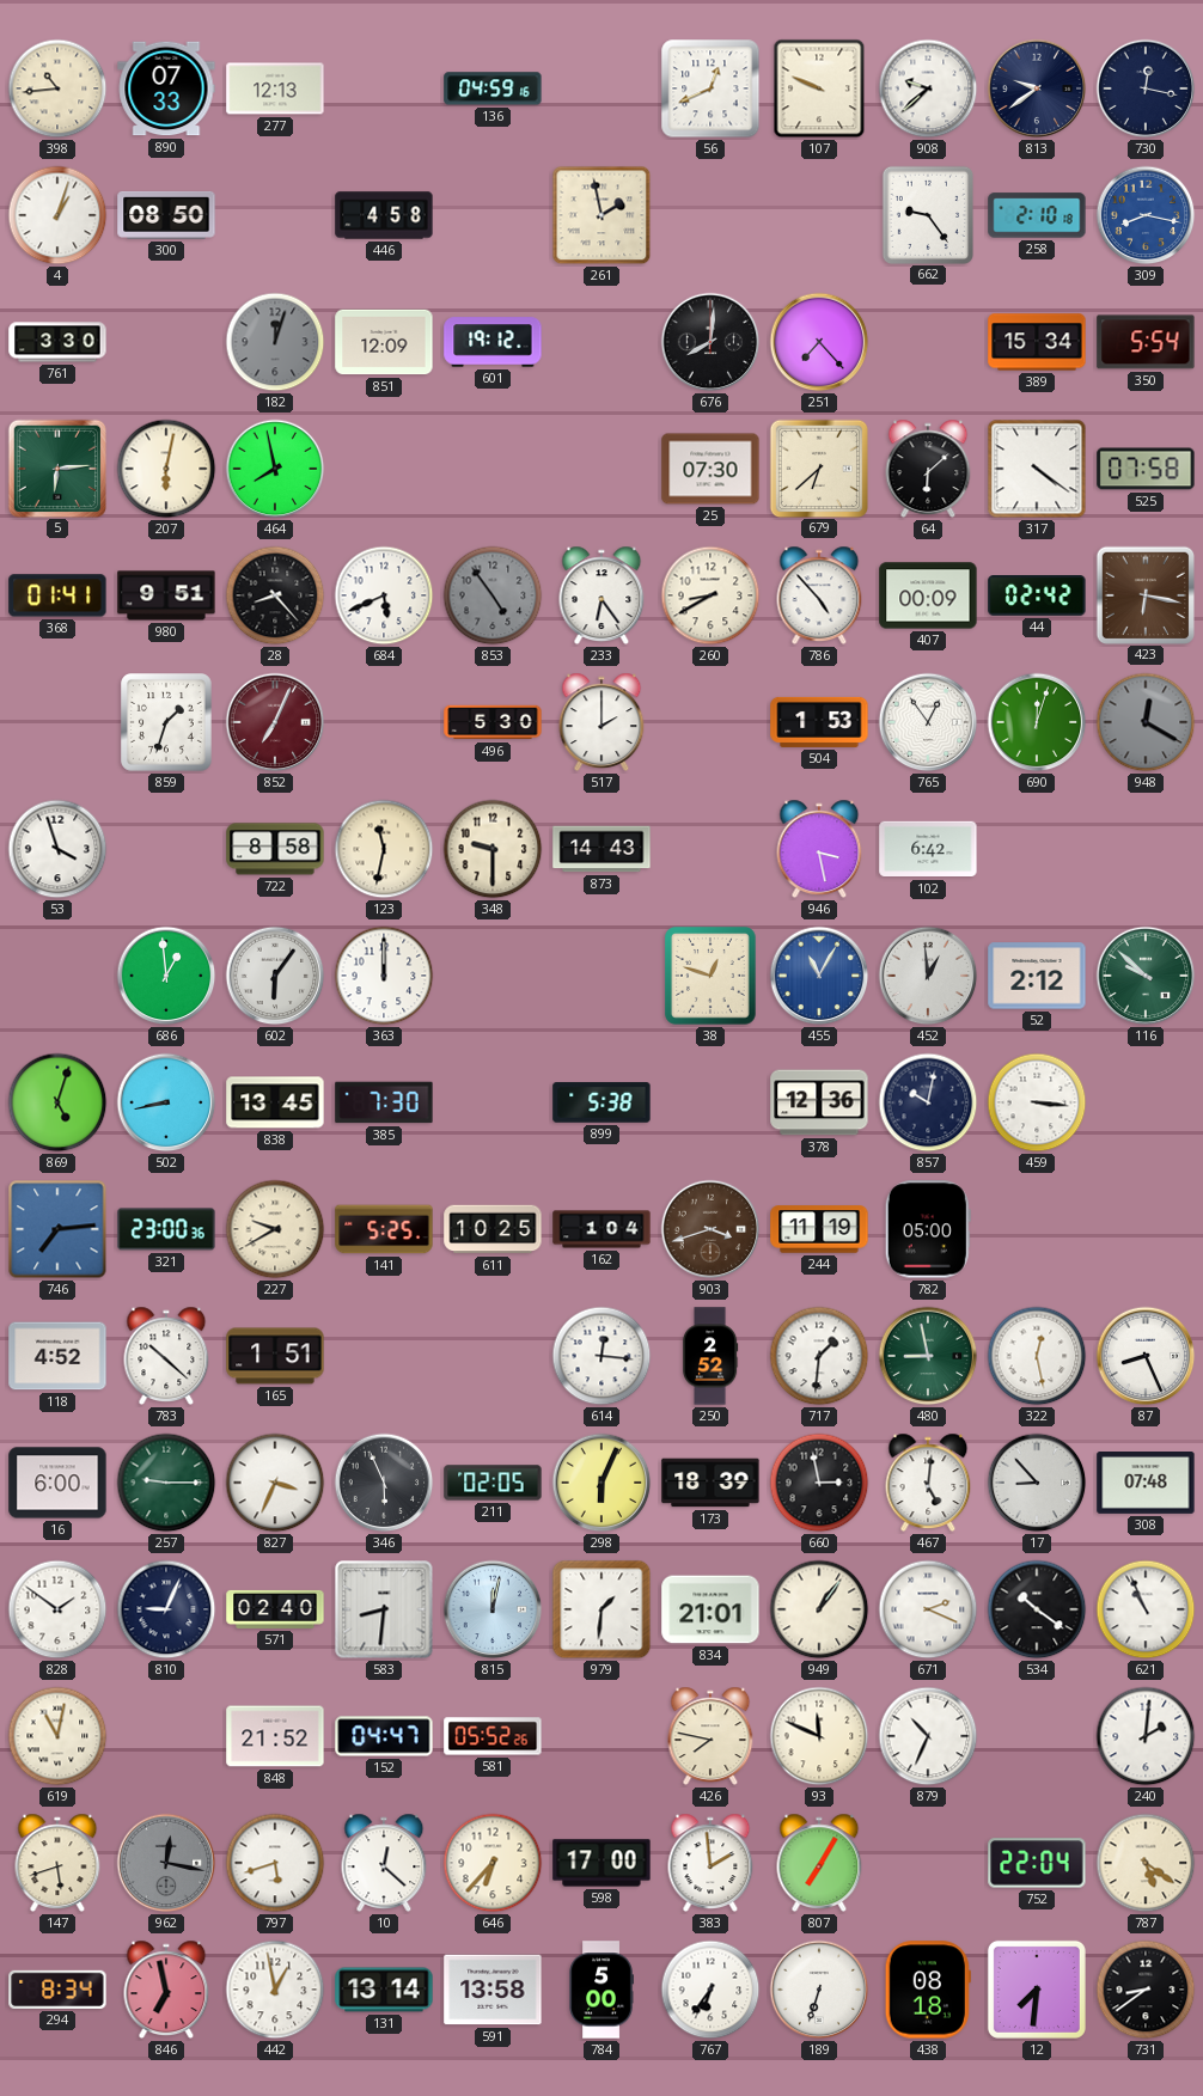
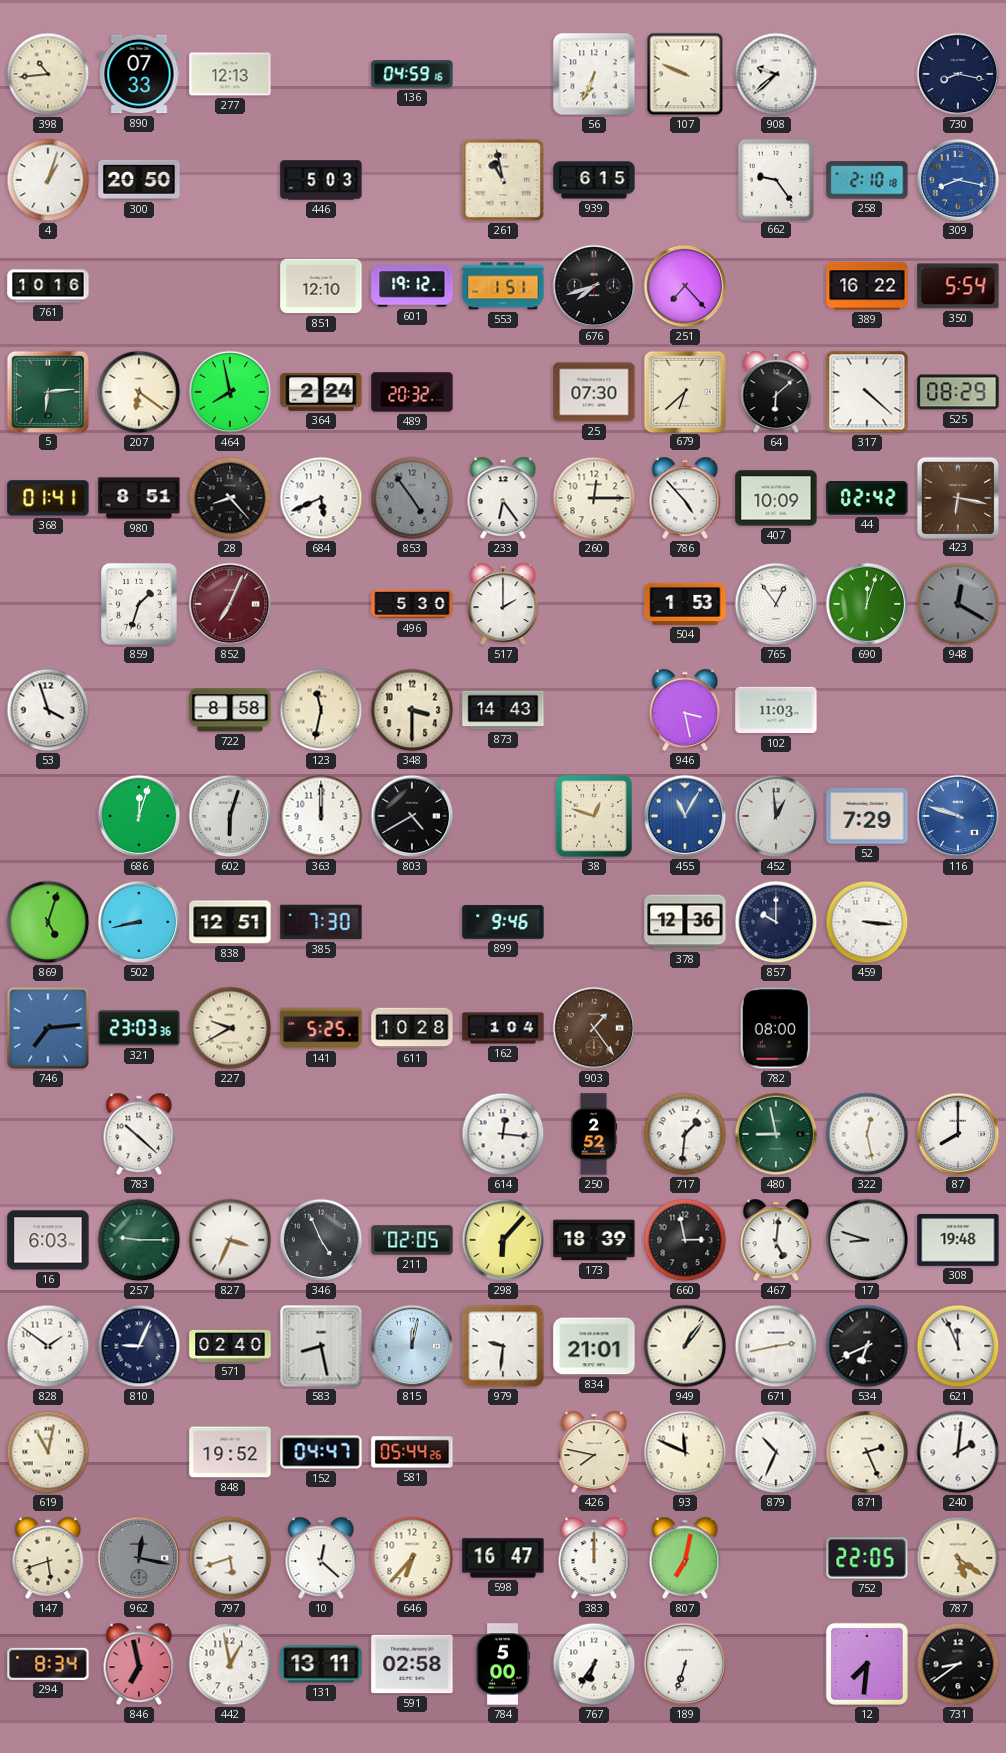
56: 12:41 -> 6:34 (594, 74)
813: 9:39 -> none (1037, 88)
730: 12:17 -> 8:17 (958, 74)
300: 08:50 -> 20:50 (139, 180)
446: 4:58 -> 5:03 (321, 180)
261: 1:58 -> 10:58 (503, 180)
939: none -> 6:15 (594, 180)
761: 3:30 -> 10:16 (48, 286)
182: 12:03 -> none (275, 342)
851: 12:09 -> 12:10 (321, 286)
553: none -> 1:51 (503, 286)
676: 8:01 -> 7:42 (594, 286)
389: 15:34 -> 16:22 (867, 286)
207: 6:02 -> 6:21 (139, 392)
364: none -> 2:24 (321, 393)
489: none -> 20:32 (412, 392)
317: 4:21 -> 4:22 (867, 392)
525: 07:58 -> 08:29 (958, 392)
980: 9:51 -> 8:51 (139, 498)
260: 8:40 -> 12:15 (594, 498)
407: 00:09 -> 10:09 (776, 498)
348: 9:30 -> 3:30 (412, 710)
102: 6:42 -> 11:03 (776, 710)
686: 12:59 -> 12:03 (139, 816)
602: 6:06 -> 6:03 (230, 816)
803: none -> 4:40 (412, 816)
52: 2:12 -> 7:29 (867, 816)
116: 9:52 -> 9:48 (958, 816)
116 dial: green -> blue (958, 816)
838: 13:45 -> 12:51 (230, 922)
899: 5:38 -> 9:46 (503, 922)
857: 10:02 -> 10:00 (776, 922)
321: 23:00 -> 23:03 (139, 1028)
611: 10:25 -> 10:28 (412, 1028)
903: 3:42 -> 1:24 (594, 1028)
244: 11:19 -> none (819, 1229)
782: 05:00 -> 08:00 (776, 1028)
118: 4:52 -> none (57, 1356)
165: 1:51 -> none (275, 1356)
87: 8:26 -> 8:00 (958, 1134)
16: 6:00 -> 6:03 (48, 1240)
346: 5:56 -> 4:56 (321, 1240)
298: 6:04 -> 6:07 (503, 1240)
17: 8:53 -> 8:48 (867, 1240)
308: 07:48 -> 19:48 (958, 1241)
583: 8:31 -> 8:28 (321, 1346)
979: 1:31 -> 9:31 (503, 1346)
671: 2:19 -> 2:43 (776, 1346)
534: 10:21 -> 6:41 (867, 1346)
621: 10:56 -> 11:56 (958, 1346)
848: 21:52 -> 19:52 (230, 1452)
581: 05:52 -> 05:44 (412, 1452)
871: none -> 2:26 (867, 1452)
598: 17:00 -> 16:47 (503, 1558)
383: 1:59 -> 12:00 (594, 1558)
807: 7:05 -> 7:02 (685, 1558)
752: 22:04 -> 22:05 (867, 1558)
131: 13:14 -> 13:11 (321, 1664)
591: 13:58 -> 02:58 (412, 1664)
438: 08:18 -> none (928, 1990)
